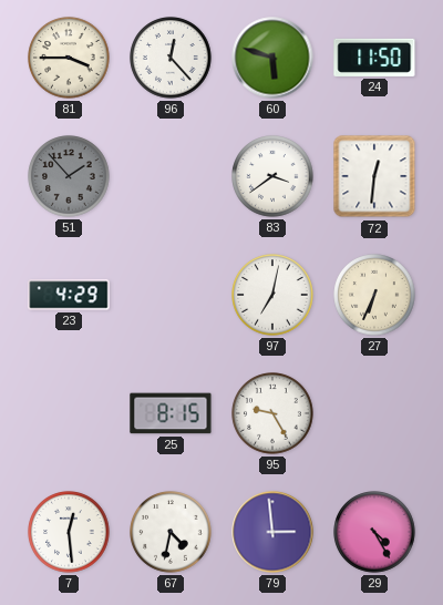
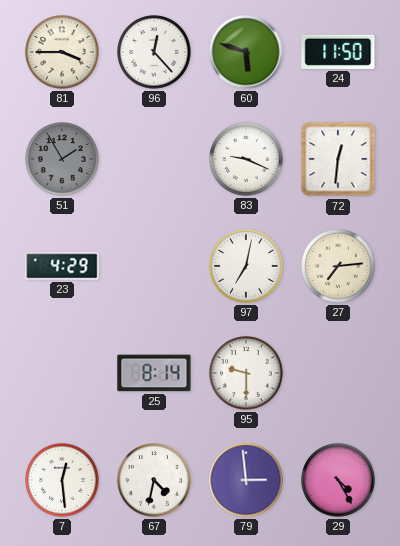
51: 1:53 -> 1:55 (62, 159)
83: 3:39 -> 9:19 (246, 159)
27: 6:34 -> 7:14 (338, 266)
25: 8:15 -> 8:14 (154, 373)
95: 9:25 -> 9:30 (246, 373)
